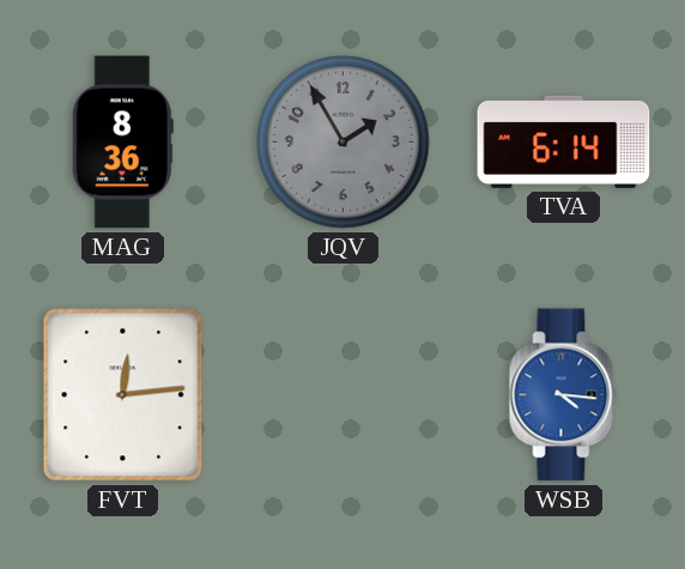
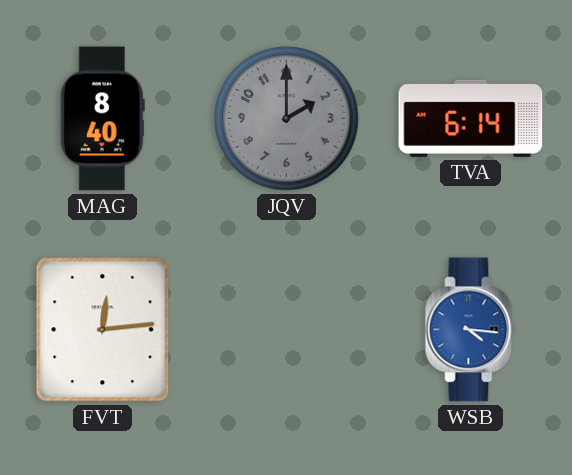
MAG: 8:36 -> 8:40 (102, 119)
JQV: 1:55 -> 2:00 (287, 119)
